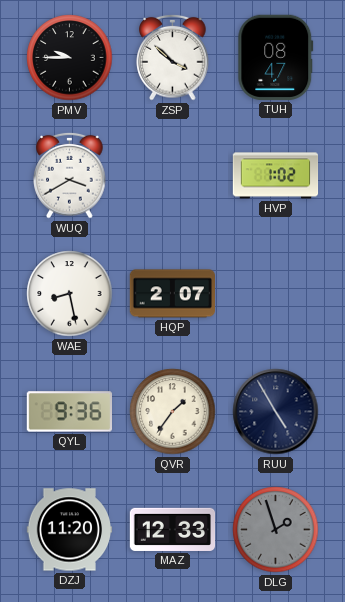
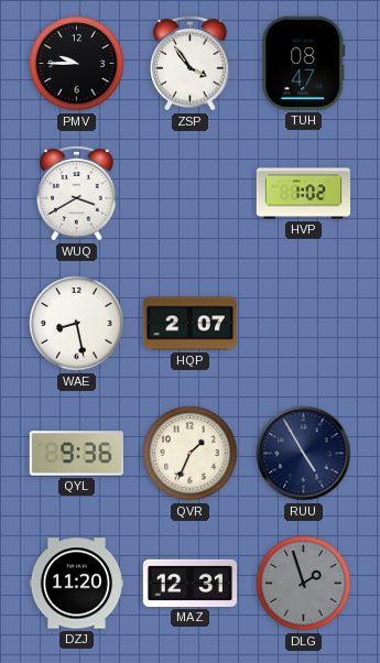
ZSP: 3:52 -> 3:54 (191, 63)
QVR: 1:36 -> 1:34 (191, 454)
MAZ: 12:33 -> 12:31 (191, 583)
